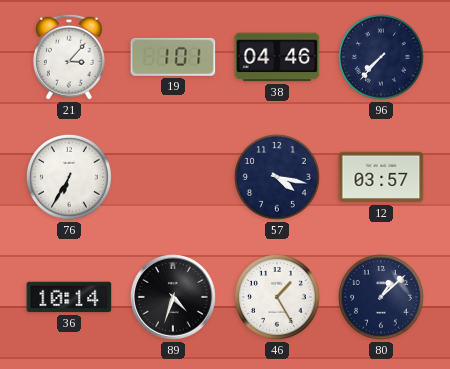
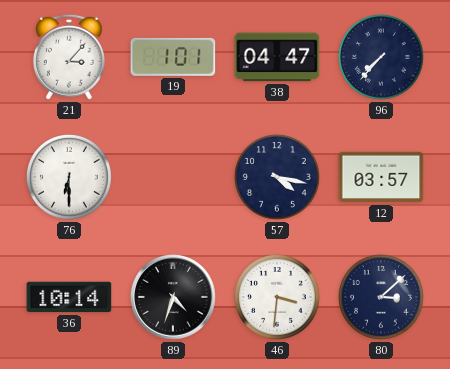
38: 04:46 -> 04:47 (277, 57)
76: 6:35 -> 6:30 (69, 177)
46: 1:25 -> 3:31 (277, 297)
80: 1:08 -> 3:08 (381, 297)
